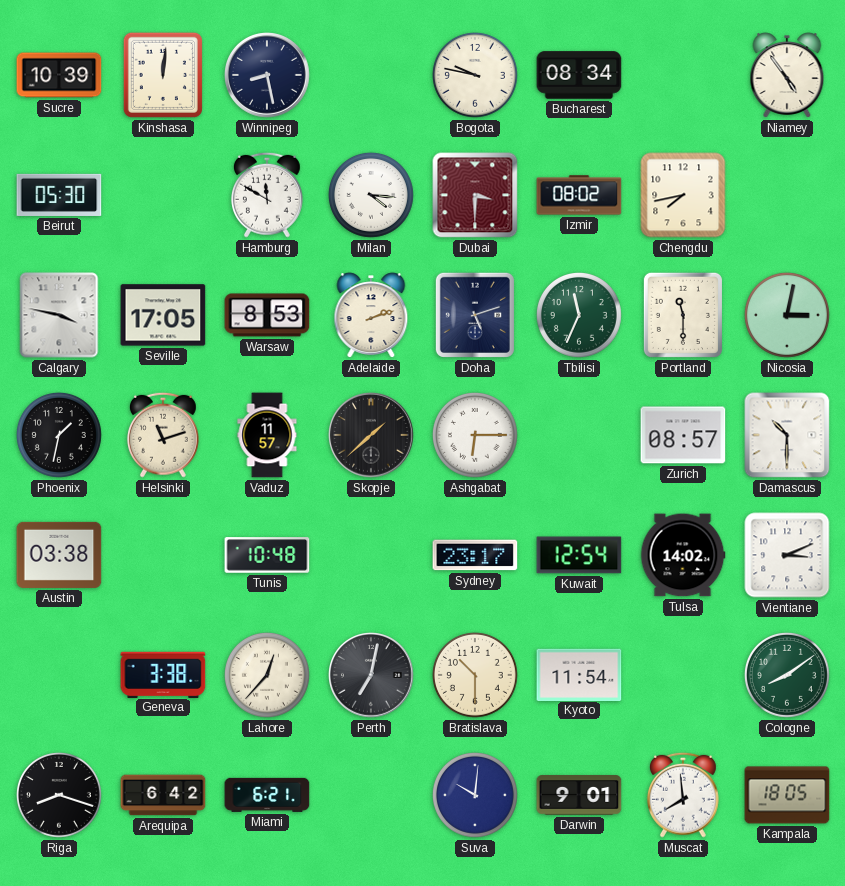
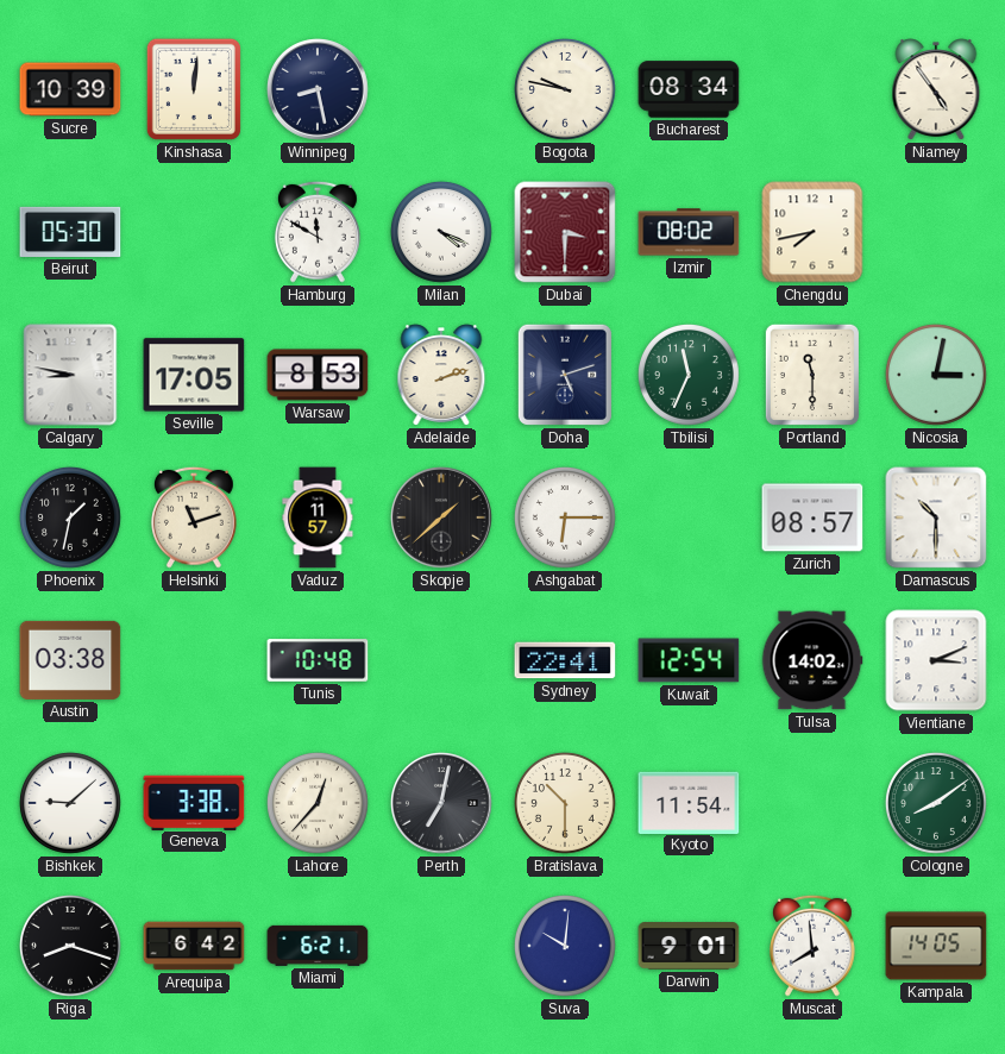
Milan: 4:16 -> 4:19 (441, 232)
Calgary: 3:47 -> 8:47 (70, 375)
Sydney: 23:17 -> 22:41 (565, 660)
Bishkek: none -> 9:08 (70, 803)
Kampala: 18:05 -> 14:05 (936, 946)
